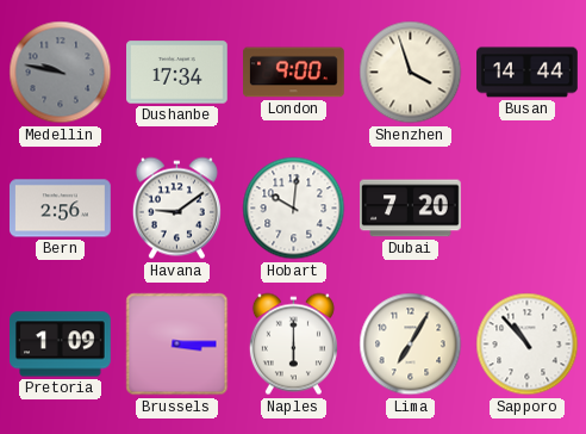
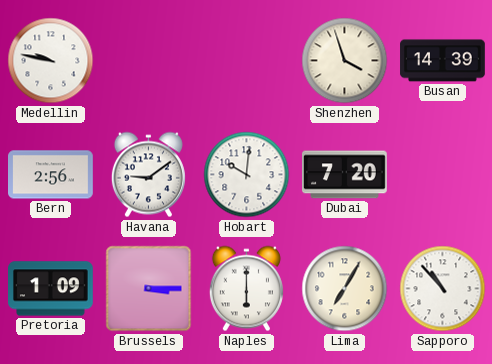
Medellin dial: grey -> white (51, 61)
Dushanbe: 17:34 -> none (177, 73)
London: 9:00 -> none (294, 73)
Busan: 14:44 -> 14:39 (443, 61)
